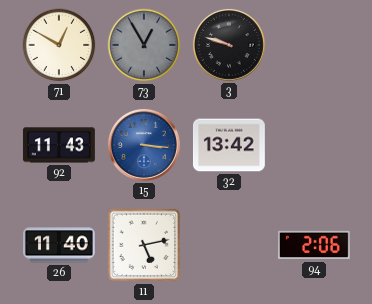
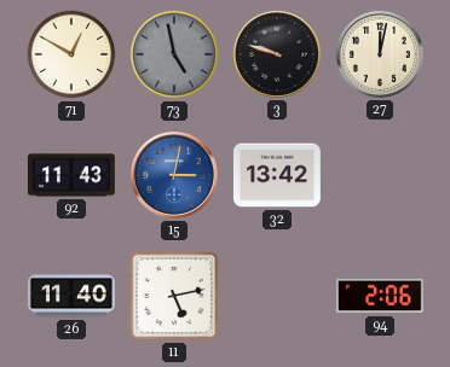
73: 12:55 -> 4:58 (174, 54)
27: none -> 12:02 (380, 54)
15: 3:16 -> 3:02 (174, 175)
